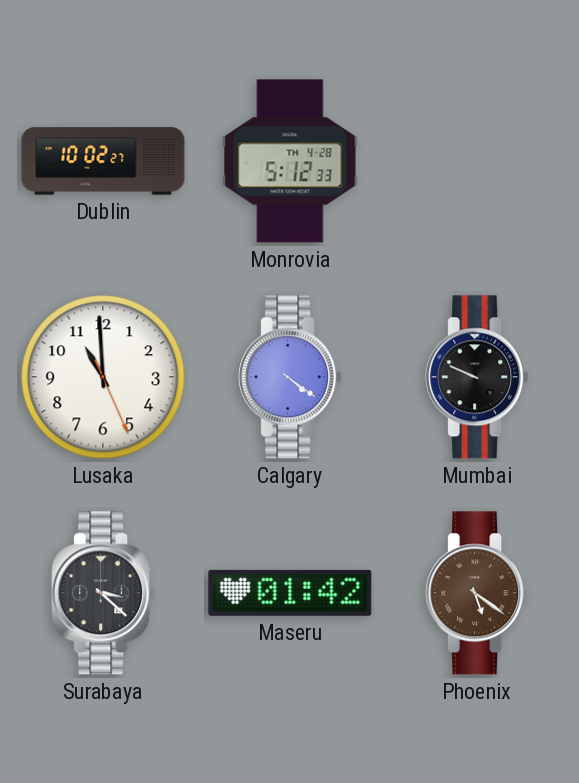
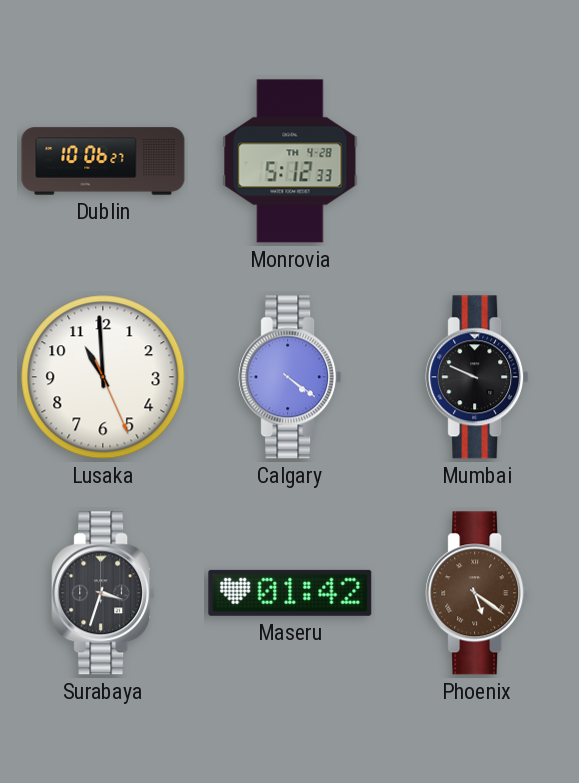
Dublin: 10:02 -> 10:06 (103, 161)
Surabaya: 3:22 -> 3:33 (103, 593)
